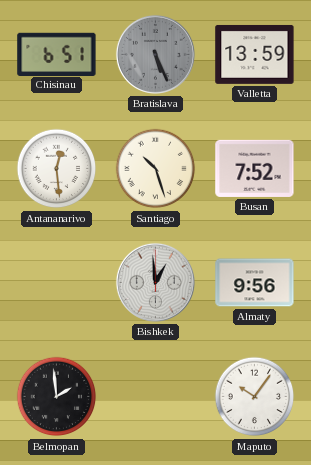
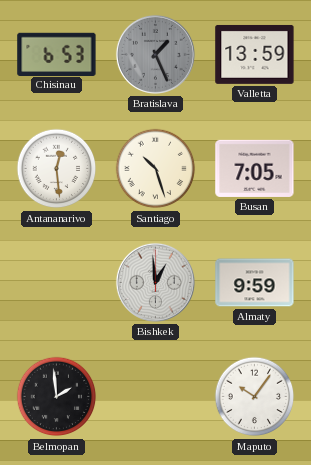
Chisinau: 6:51 -> 6:53 (57, 54)
Bratislava: 5:26 -> 1:26 (155, 54)
Busan: 7:52 -> 7:05 (255, 168)
Almaty: 9:56 -> 9:59 (255, 283)
